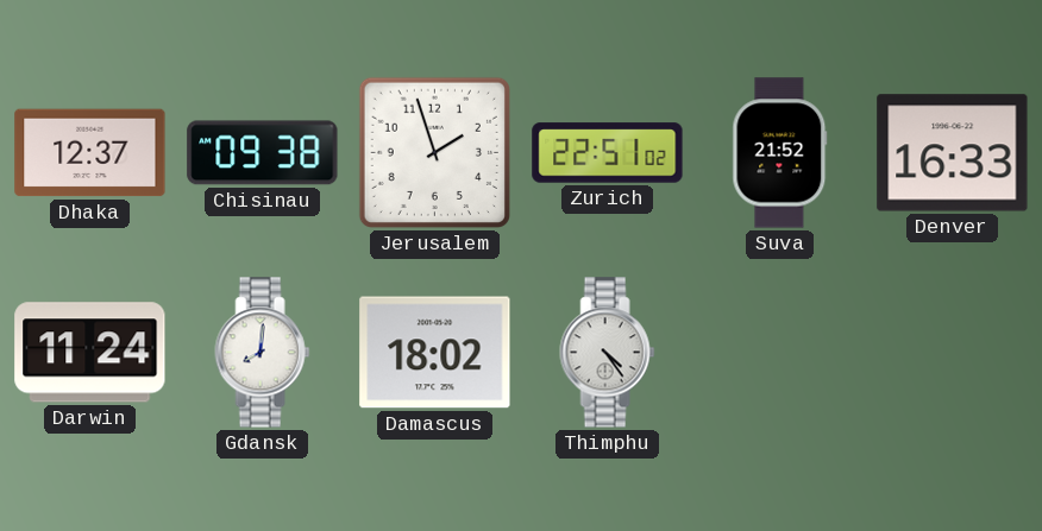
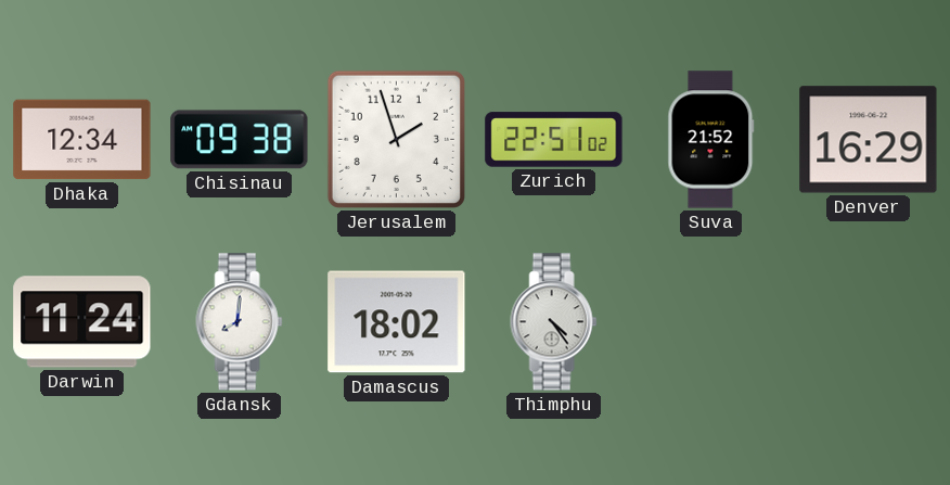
Dhaka: 12:37 -> 12:34 (82, 140)
Denver: 16:33 -> 16:29 (869, 140)
